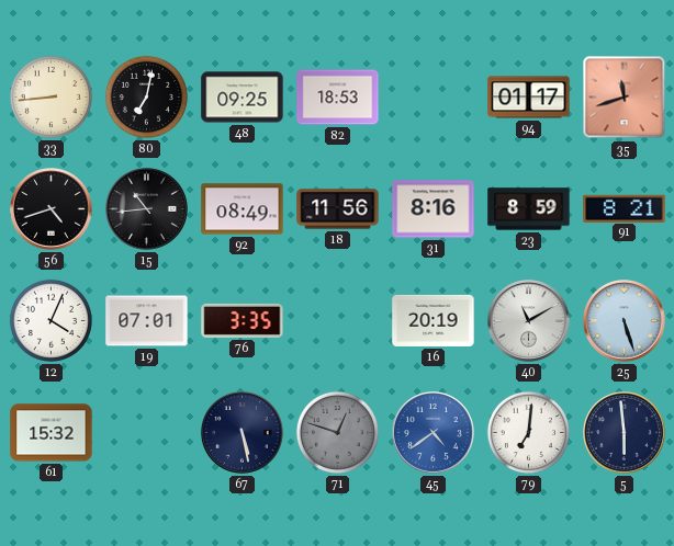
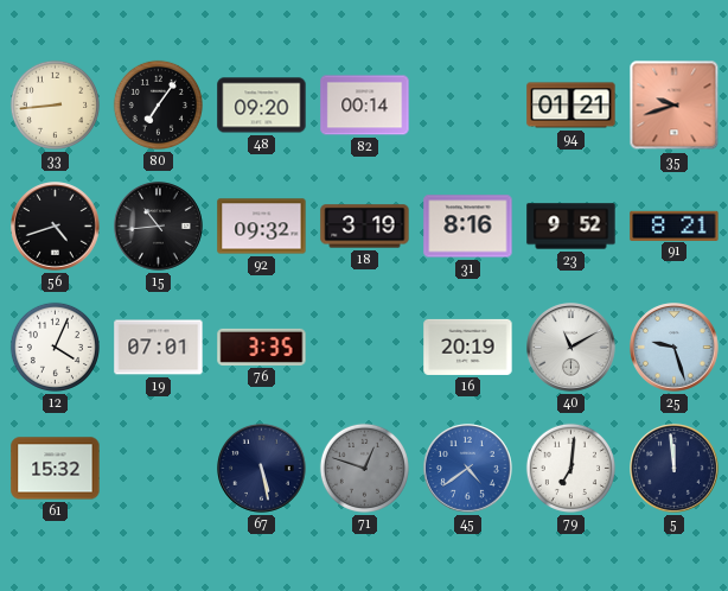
80: 7:02 -> 7:06 (158, 104)
48: 09:25 -> 09:20 (262, 106)
82: 18:53 -> 00:14 (365, 106)
94: 01:17 -> 01:21 (571, 106)
35: 11:42 -> 9:42 (675, 106)
92: 08:49 -> 09:32 (262, 227)
18: 11:56 -> 3:19 (365, 227)
23: 8:59 -> 9:52 (571, 227)
25: 5:27 -> 9:27 (675, 348)
5: 5:59 -> 11:59 (675, 469)
